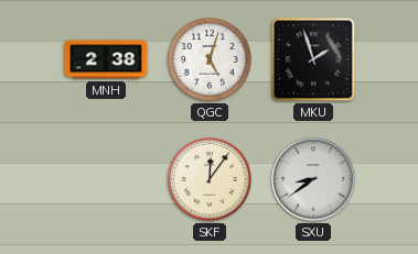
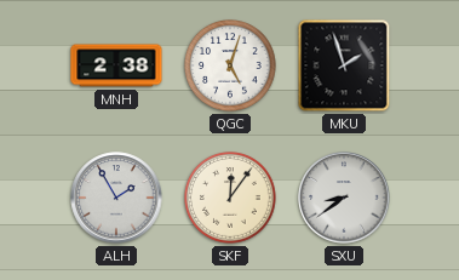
ALH: none -> 1:55 (116, 198)
